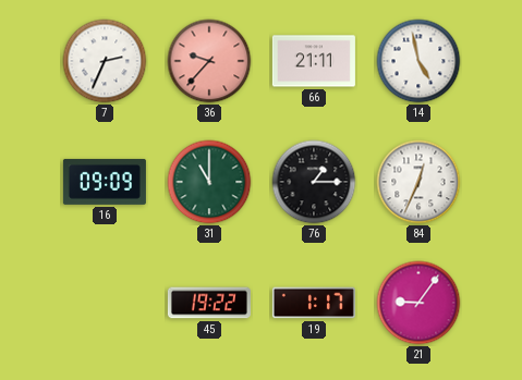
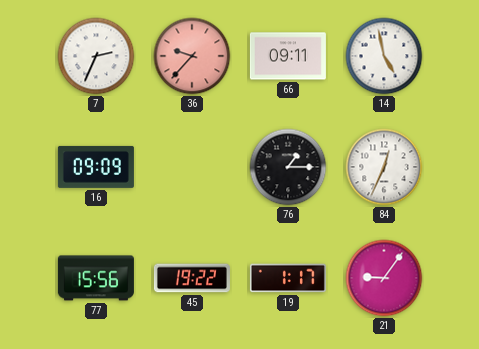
66: 21:11 -> 09:11 (288, 56)
31: 11:00 -> none (209, 182)
77: none -> 15:56 (96, 278)
